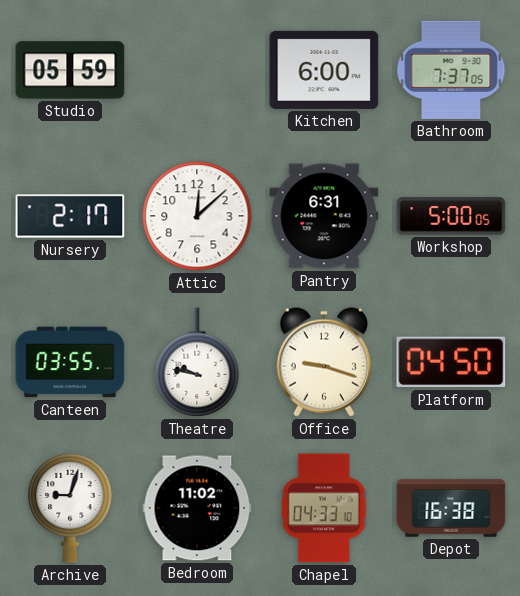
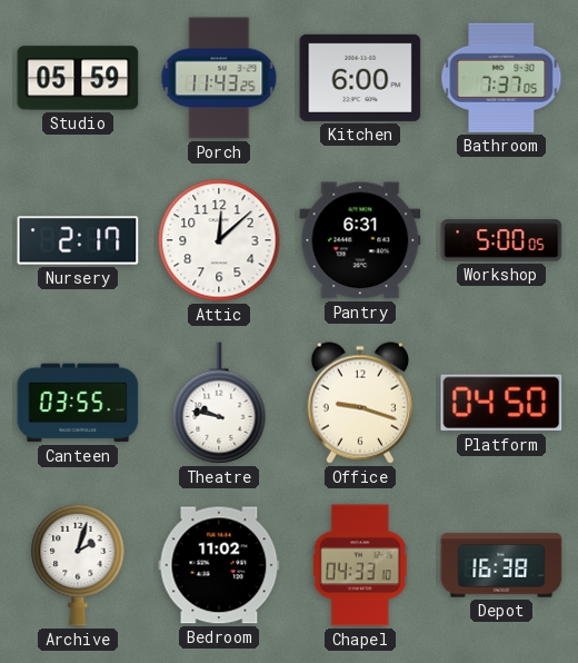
Porch: none -> 11:43 (219, 78)
Archive: 9:03 -> 2:03 (78, 565)
